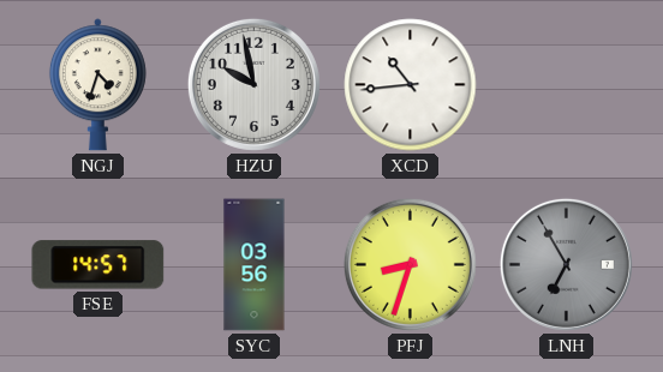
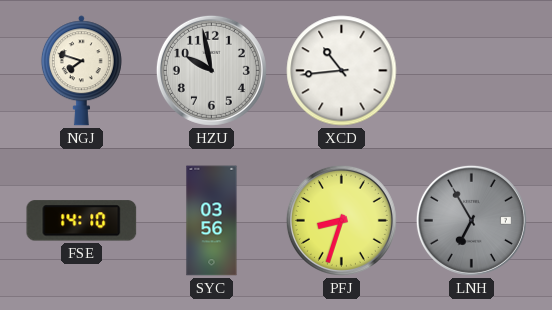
NGJ: 4:33 -> 7:48 (81, 71)
FSE: 14:57 -> 14:10 (82, 221)
